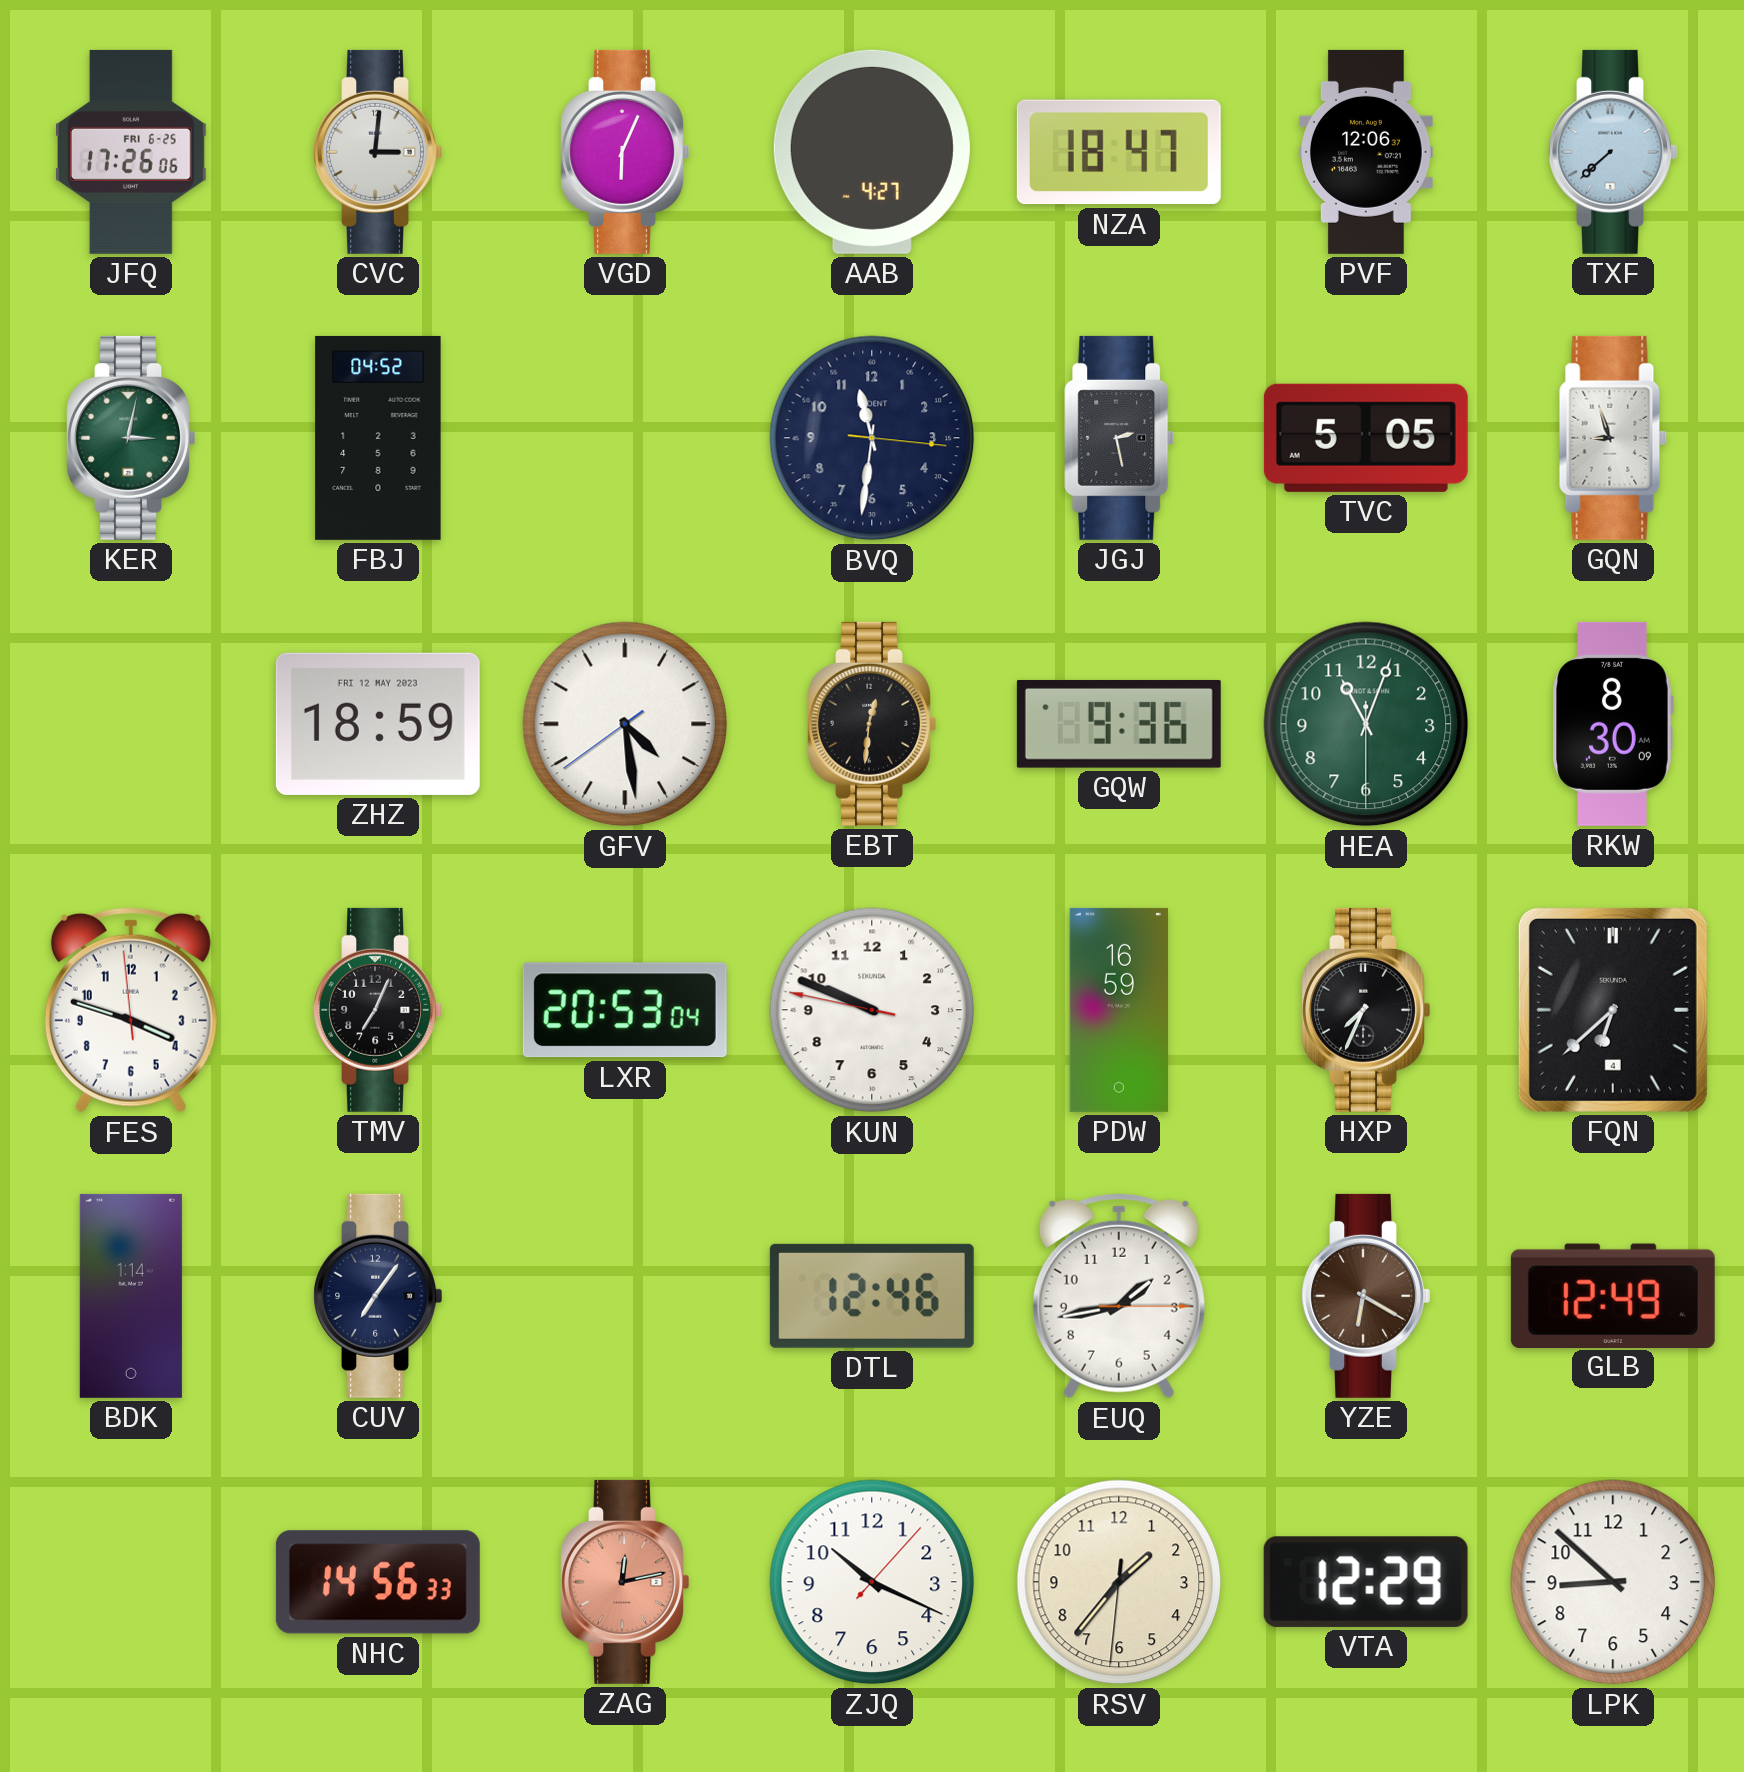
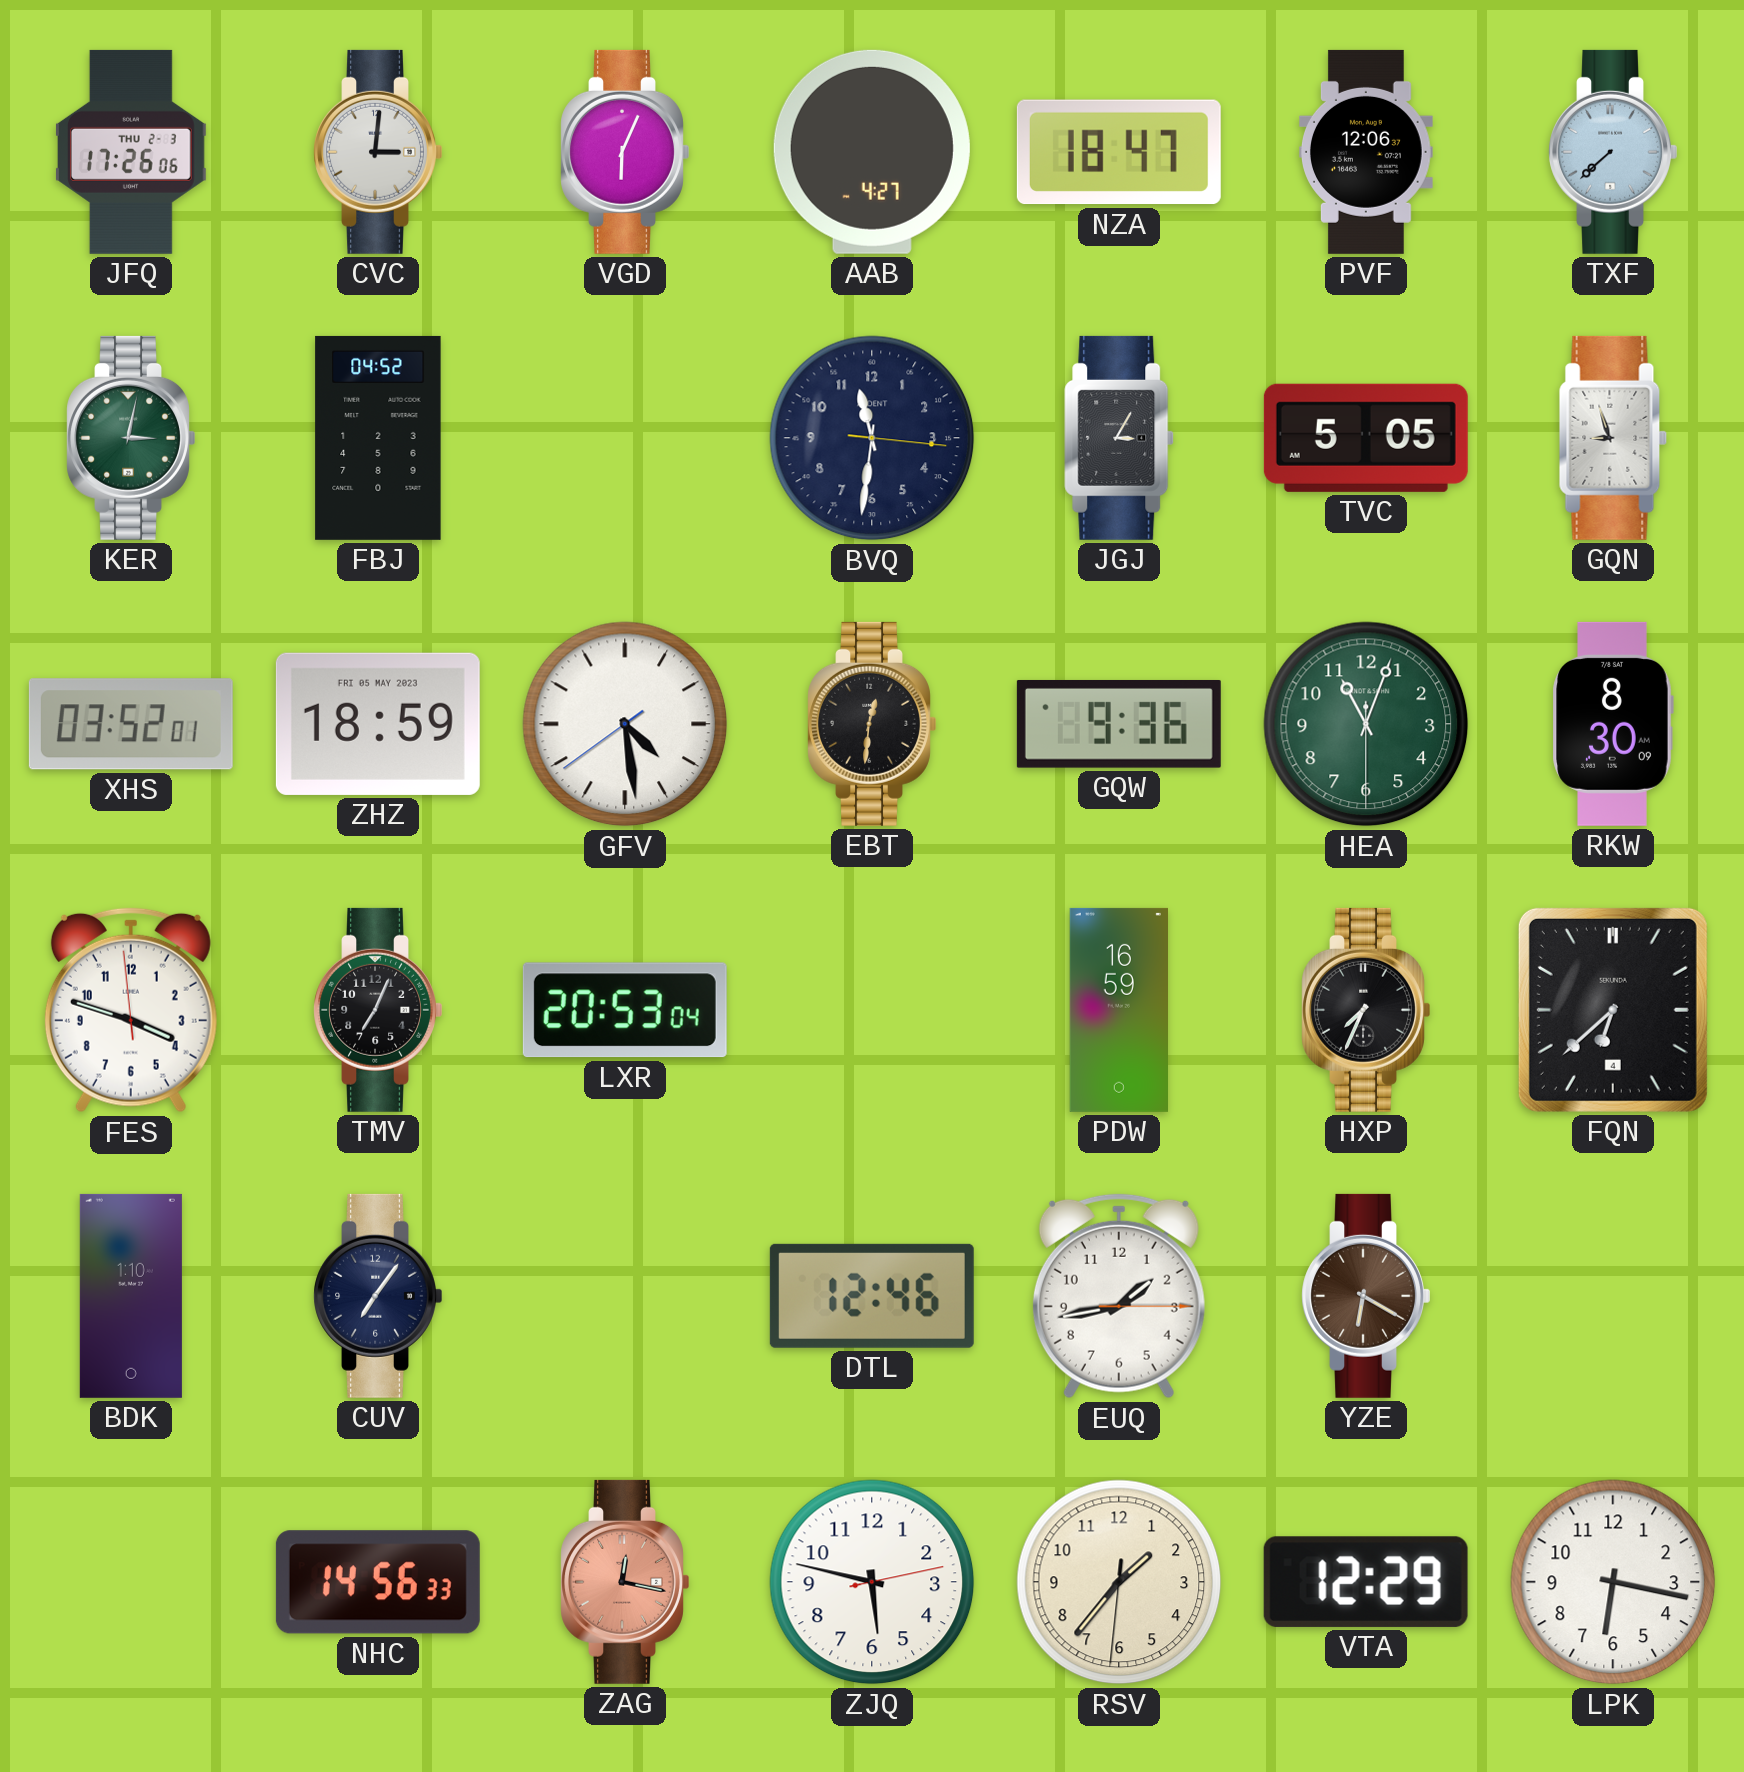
JFQ date: FRI 6-25 -> THU 2-3 (131, 152)
JGJ: 2:28 -> 3:05 (1119, 438)
XHS: none -> 03:52 (131, 724)
ZHZ date: FRI 12 MAY 2023 -> FRI 05 MAY 2023 (378, 724)
KUN: 9:48 -> none (872, 1010)
BDK: 1:14 -> 1:10 (131, 1296)
GLB: 12:49 -> none (1613, 1295)
ZAG: 12:13 -> 12:17 (625, 1582)
ZJQ: 10:19 -> 5:47 (872, 1582)
LPK: 8:52 -> 6:17 (1613, 1582)
